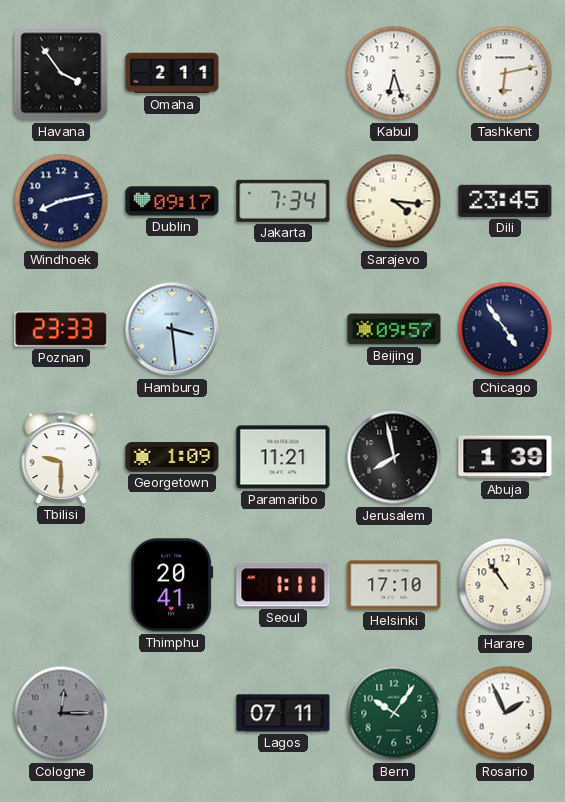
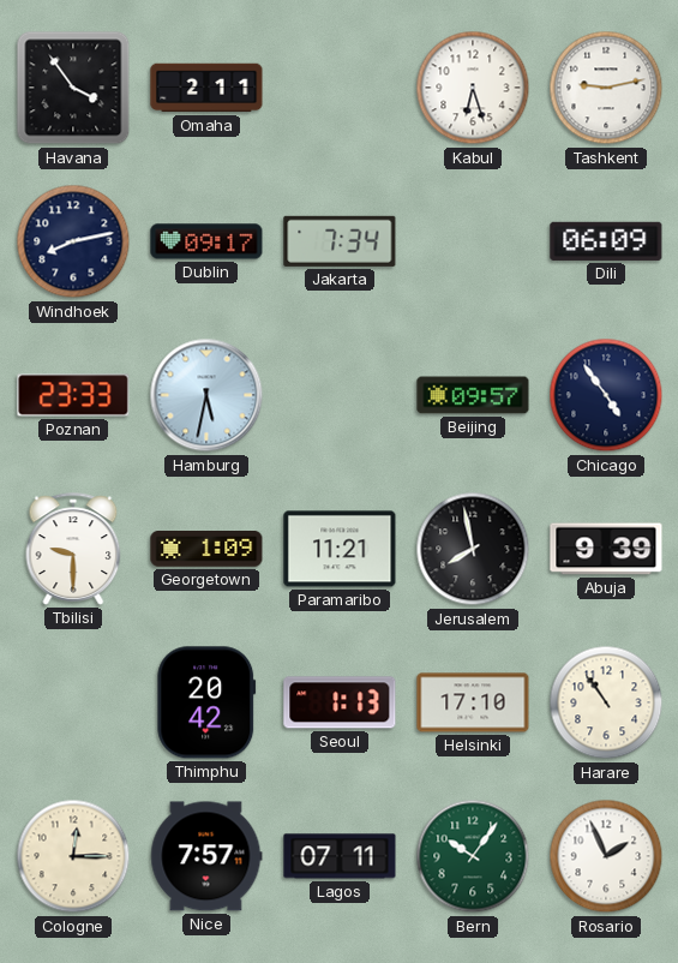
Tashkent: 6:13 -> 9:13 (606, 88)
Sarajevo: 4:16 -> none (394, 201)
Dili: 23:45 -> 06:09 (606, 241)
Hamburg: 3:29 -> 5:32 (206, 395)
Abuja: 1:39 -> 9:39 (606, 549)
Thimphu: 20:41 -> 20:42 (206, 702)
Seoul: 1:11 -> 1:13 (340, 702)
Cologne dial: grey -> cream (73, 856)
Nice: none -> 7:57 (206, 856)
